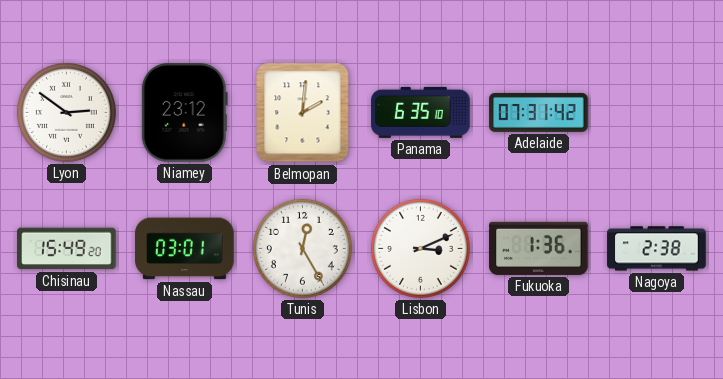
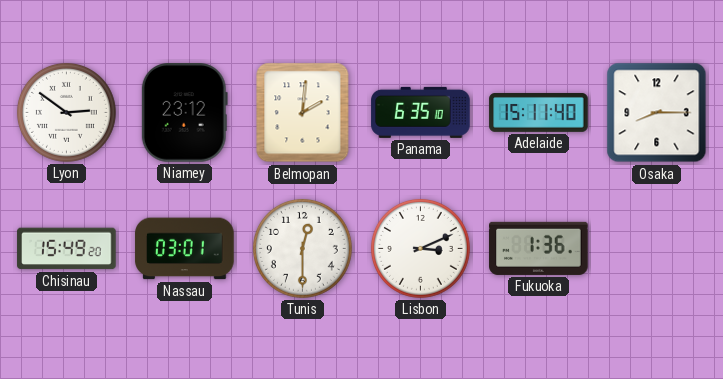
Adelaide: 07:31 -> 15:11 (539, 113)
Osaka: none -> 8:15 (657, 113)
Tunis: 12:25 -> 12:30 (302, 249)
Nagoya: 2:38 -> none (657, 249)
